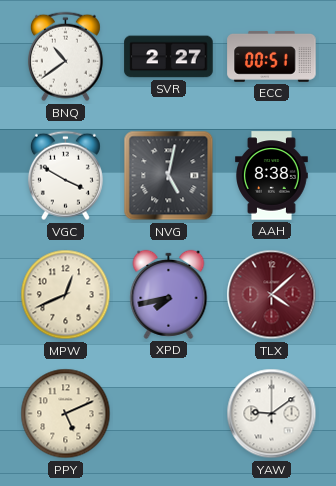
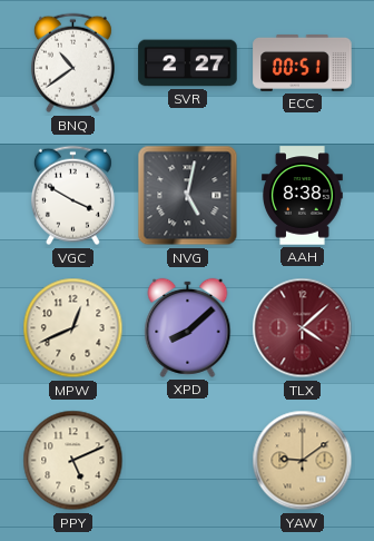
XPD: 7:43 -> 8:08 (188, 327)
YAW dial: white -> champagne (303, 461)
